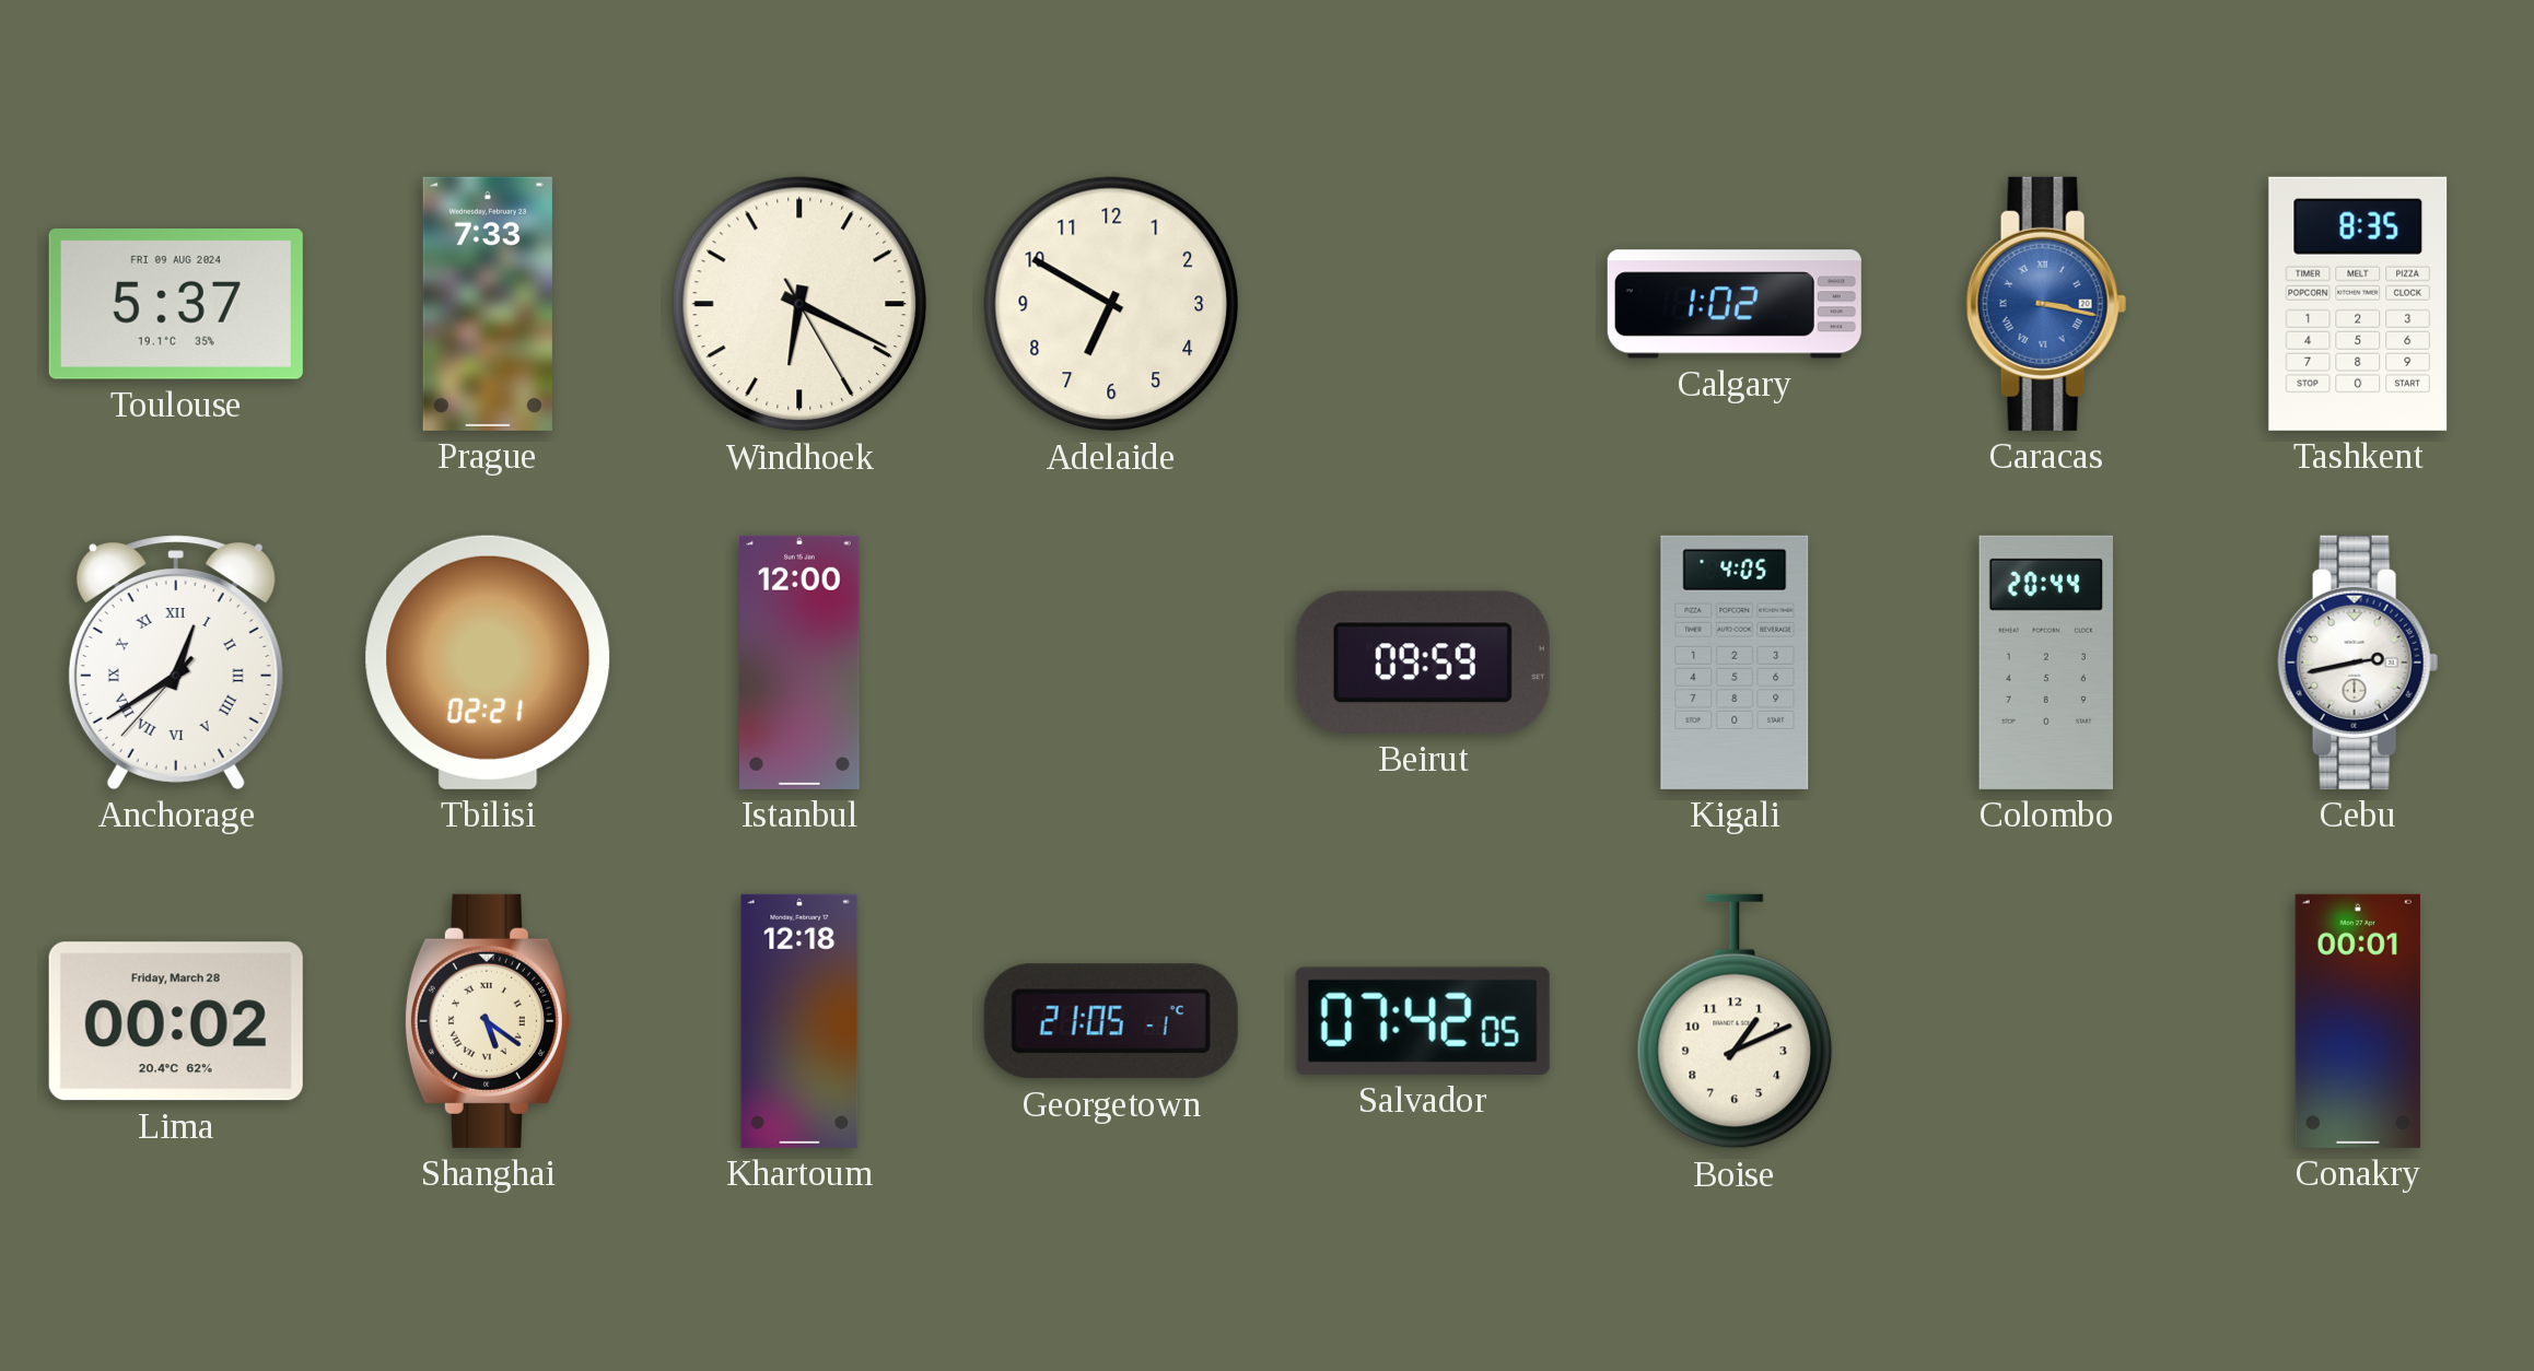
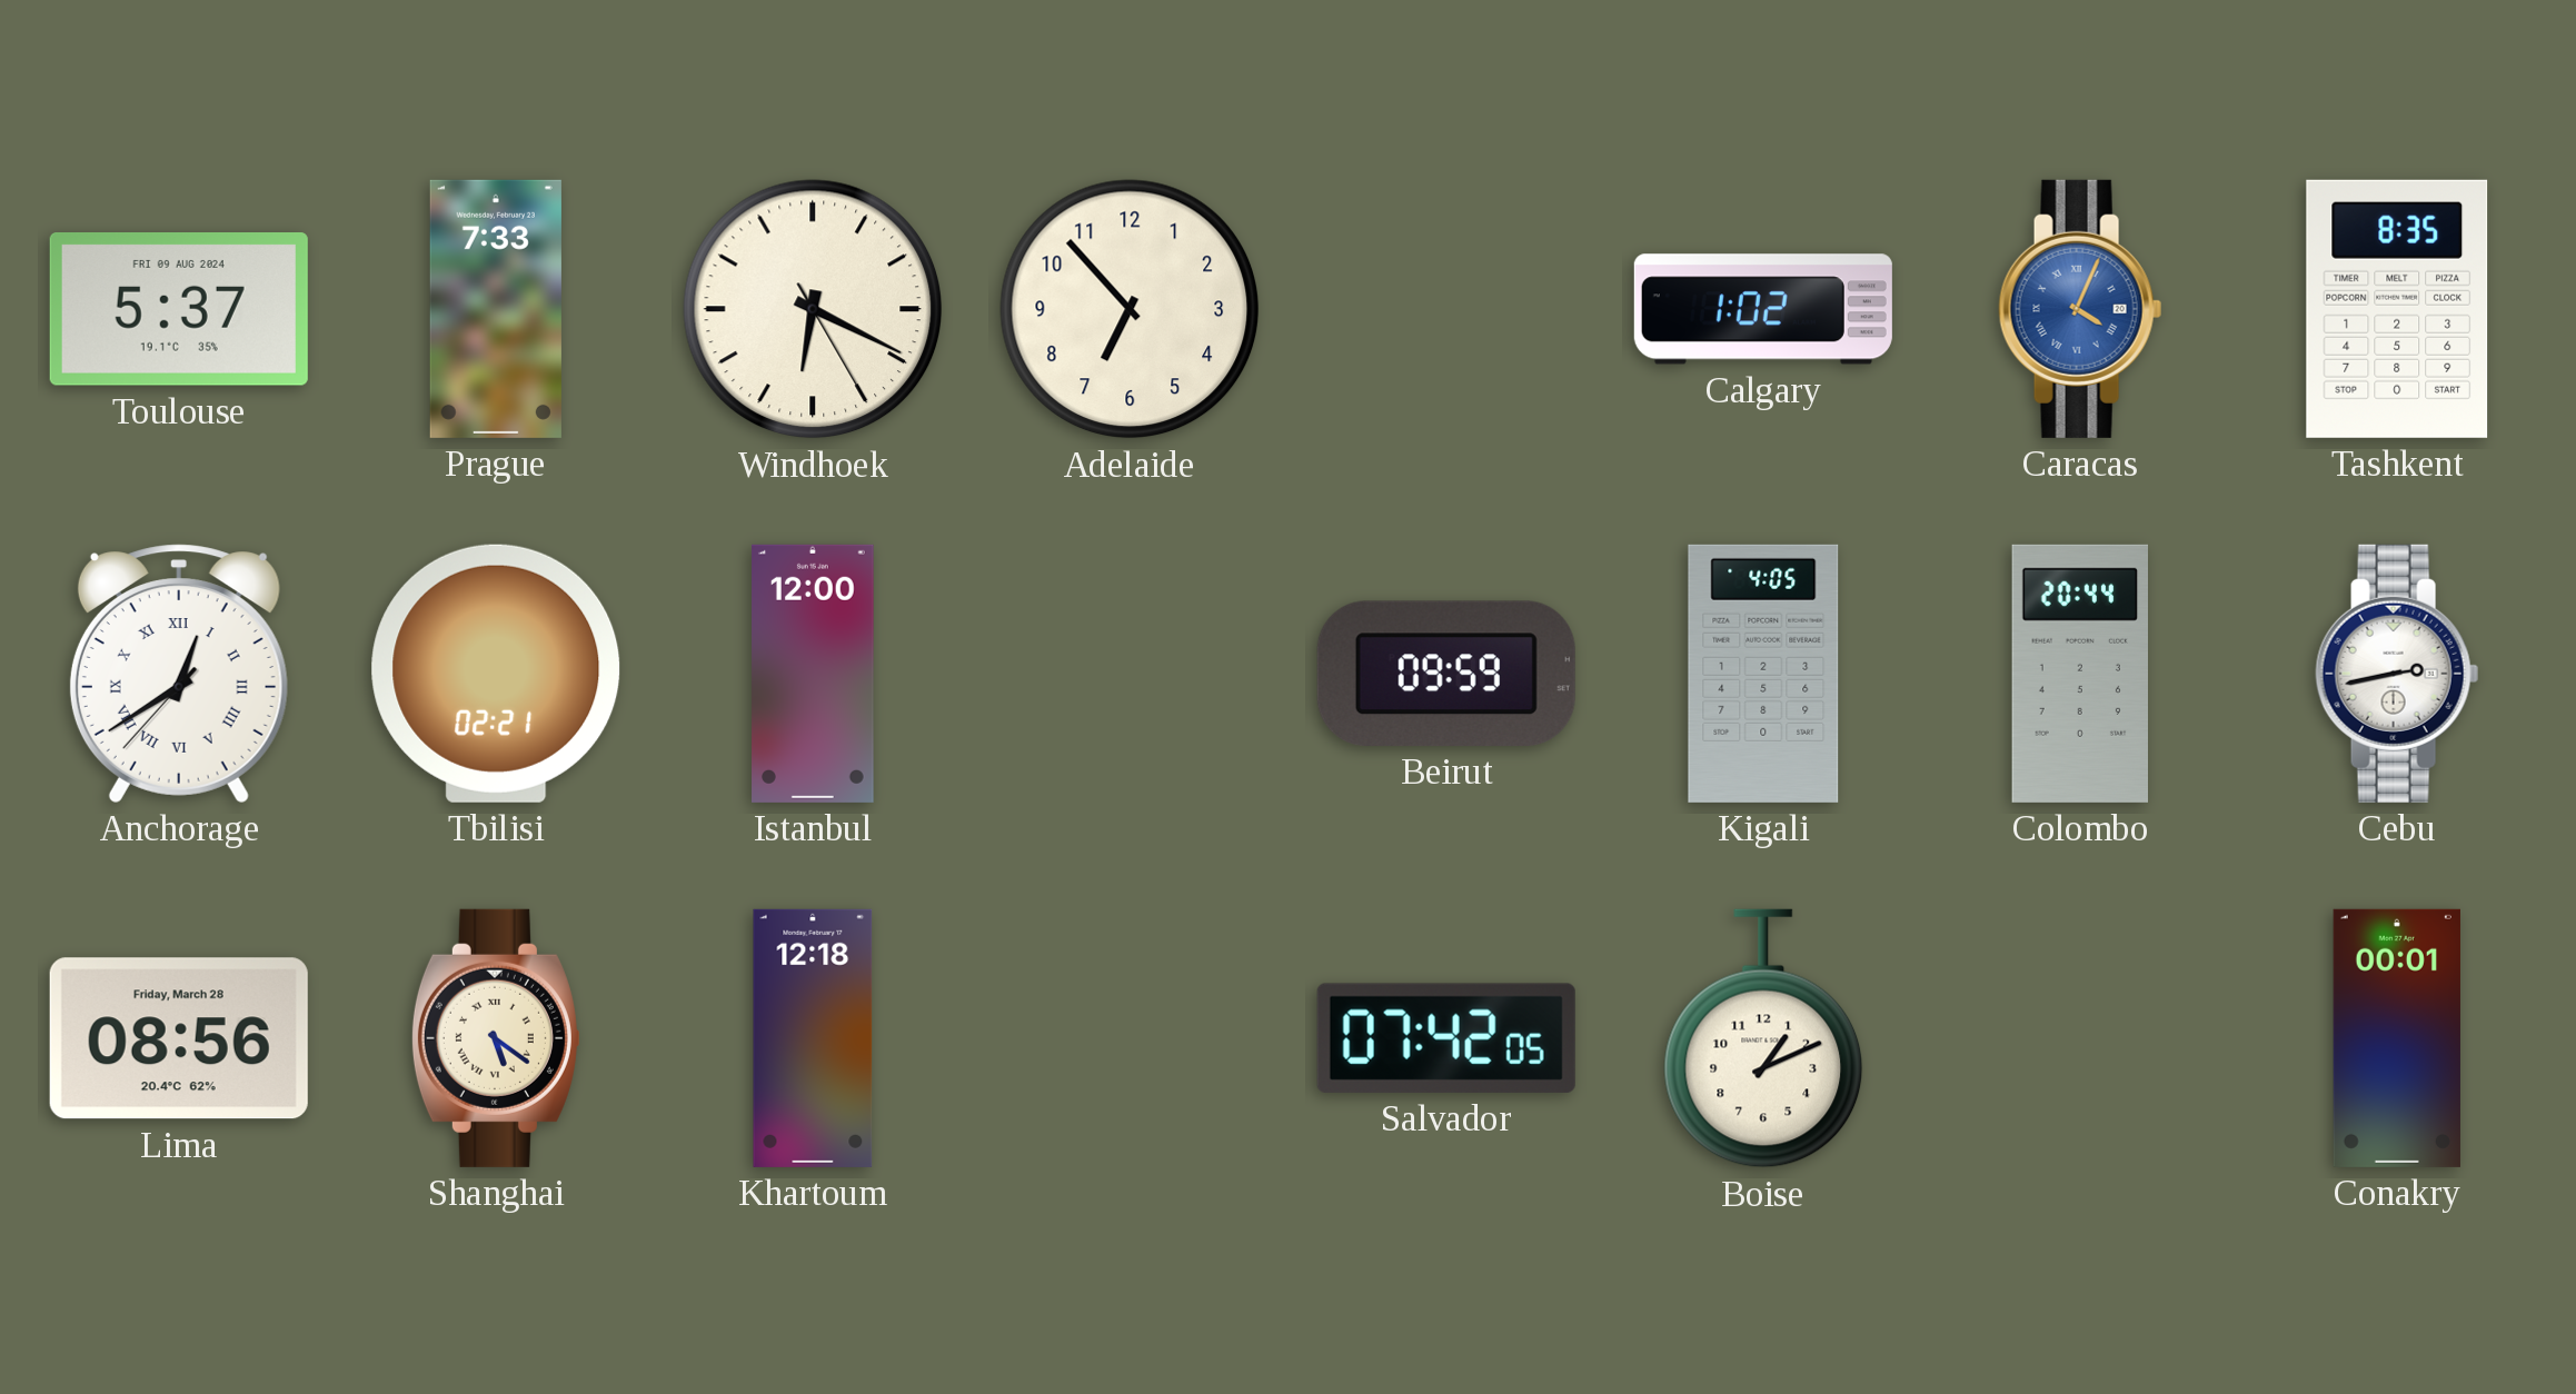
Adelaide: 6:50 -> 6:53 (1130, 309)
Caracas: 3:17 -> 4:04 (2080, 309)
Lima: 00:02 -> 08:56 (179, 1038)
Georgetown: 21:05 -> none (1111, 1021)
